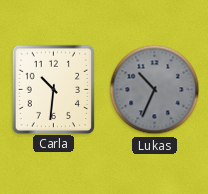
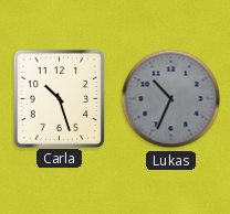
Carla: 10:31 -> 10:27 (59, 98)
